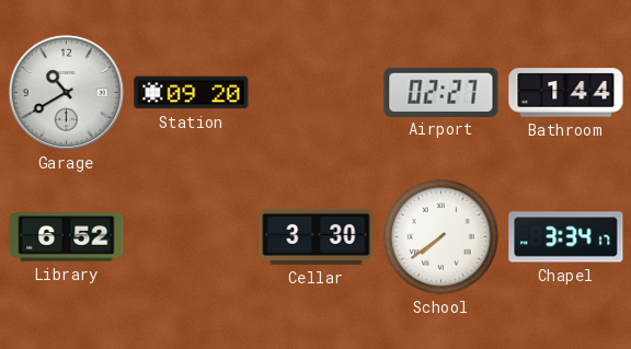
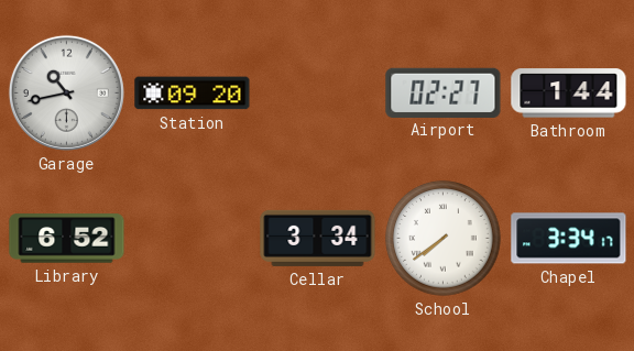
Garage: 10:40 -> 10:43 (66, 92)
Cellar: 3:30 -> 3:34 (318, 238)
